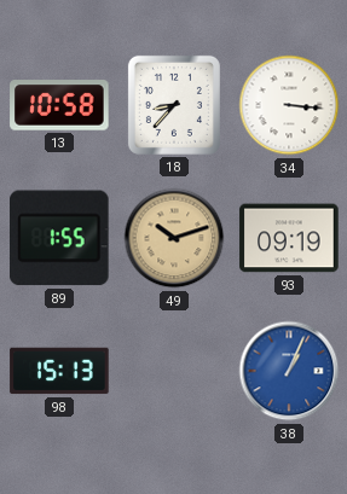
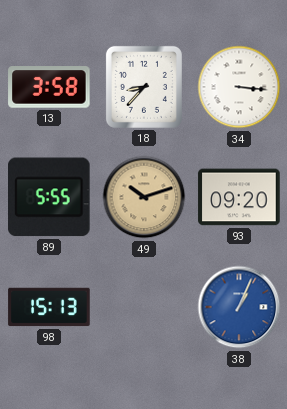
13: 10:58 -> 3:58 (49, 88)
89: 1:55 -> 5:55 (50, 197)
93: 09:19 -> 09:20 (239, 197)
